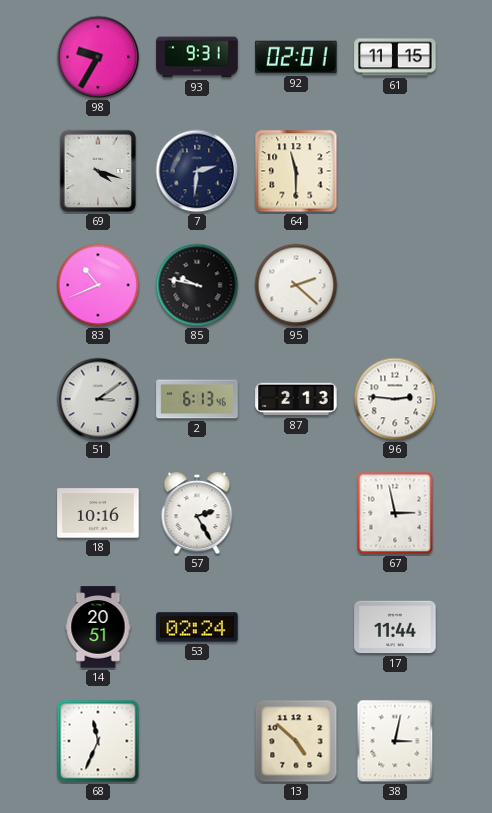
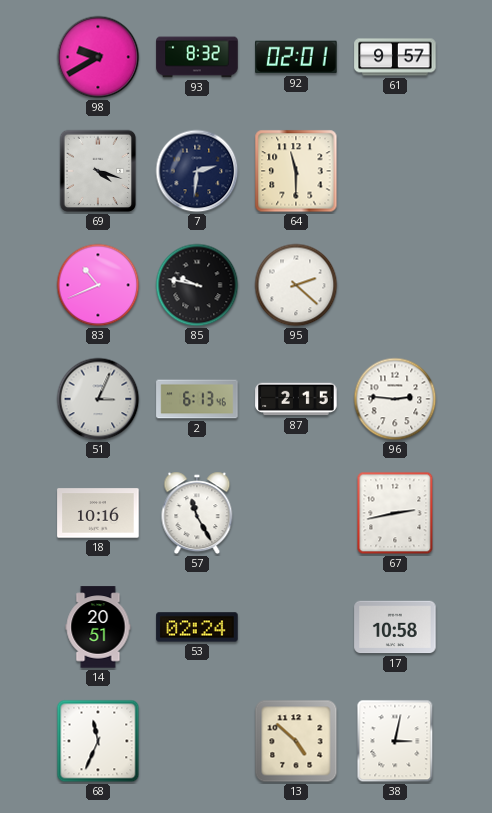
98: 9:35 -> 9:40 (98, 57)
93: 9:31 -> 8:32 (197, 57)
61: 11:15 -> 9:57 (395, 57)
51: 3:09 -> 3:04 (98, 399)
87: 2:13 -> 2:15 (296, 399)
57: 2:25 -> 11:25 (197, 513)
67: 2:58 -> 2:43 (395, 513)
17: 11:44 -> 10:58 (395, 627)
